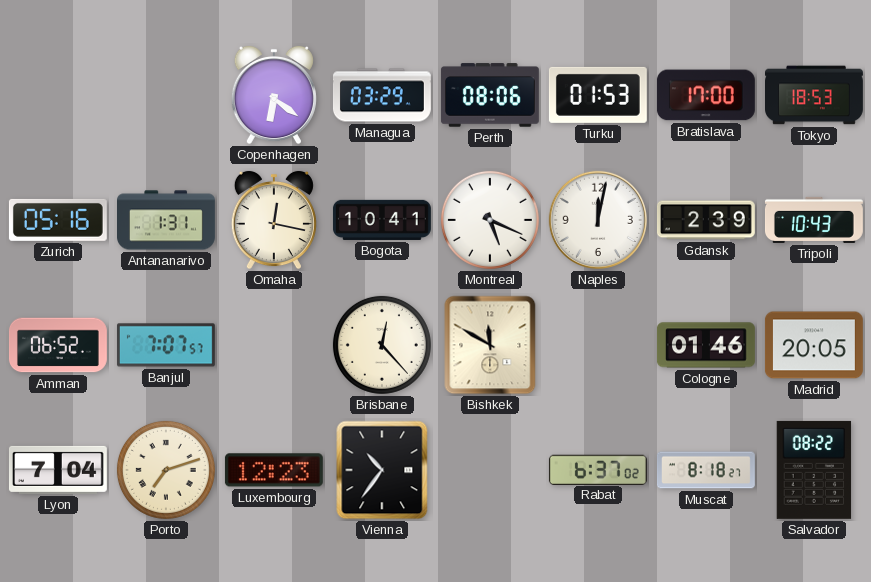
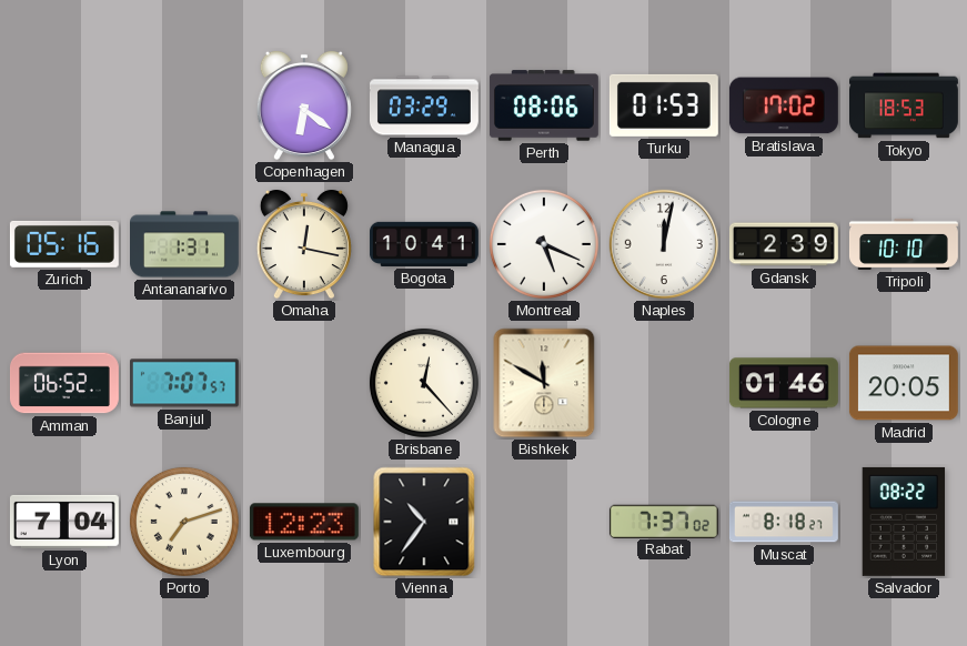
Bratislava: 17:00 -> 17:02 (784, 105)
Tripoli: 10:43 -> 10:10 (904, 244)
Rabat: 6:37 -> 7:37 (664, 521)
